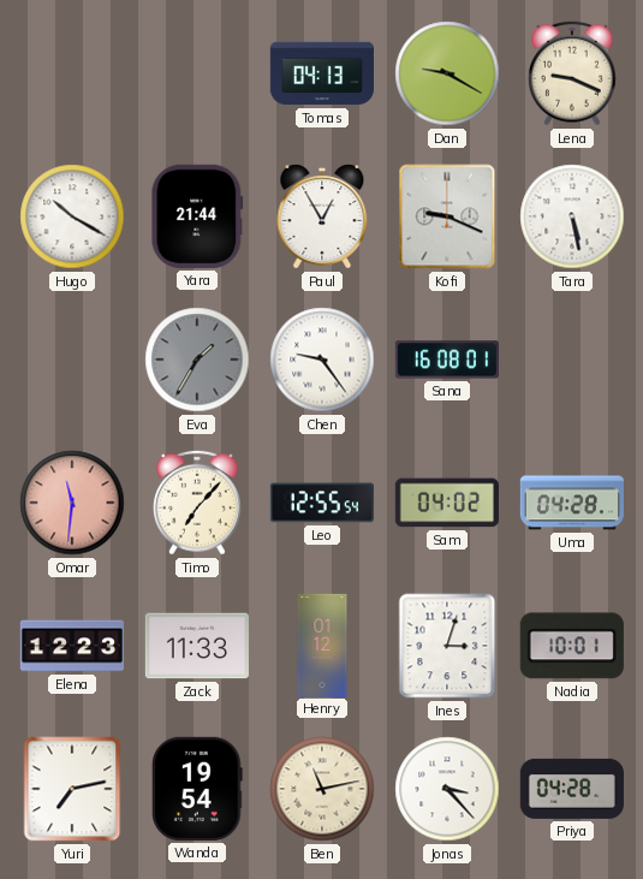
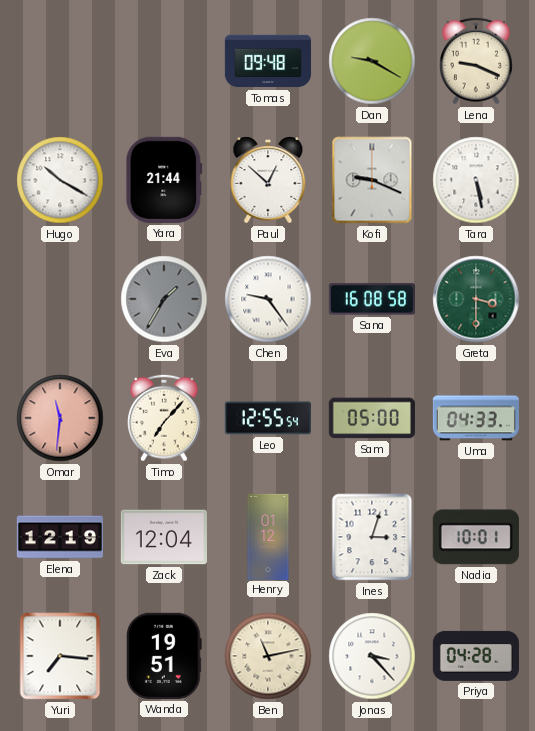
Tomas: 04:13 -> 09:48 (267, 61)
Paul: 12:55 -> 12:52 (268, 180)
Sana: 16:08:01 -> 16:08:58 (372, 299)
Greta: none -> 3:30 (476, 299)
Sam: 04:02 -> 05:00 (372, 418)
Uma: 04:28 -> 04:33 (476, 418)
Elena: 12:23 -> 12:19 (59, 537)
Zack: 11:33 -> 12:04 (164, 537)
Yuri: 7:13 -> 7:16 (60, 656)
Wanda: 19:54 -> 19:51 (165, 656)
